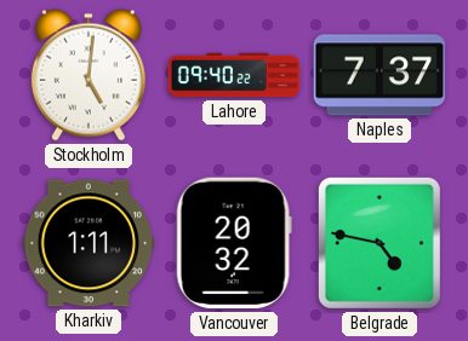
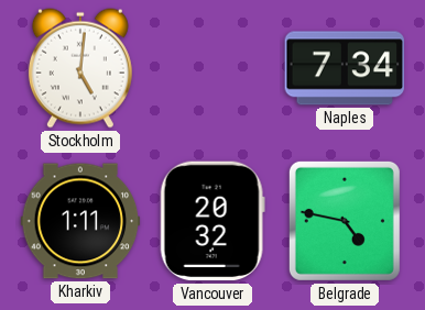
Lahore: 09:40 -> none (234, 75)
Naples: 7:37 -> 7:34 (345, 68)
